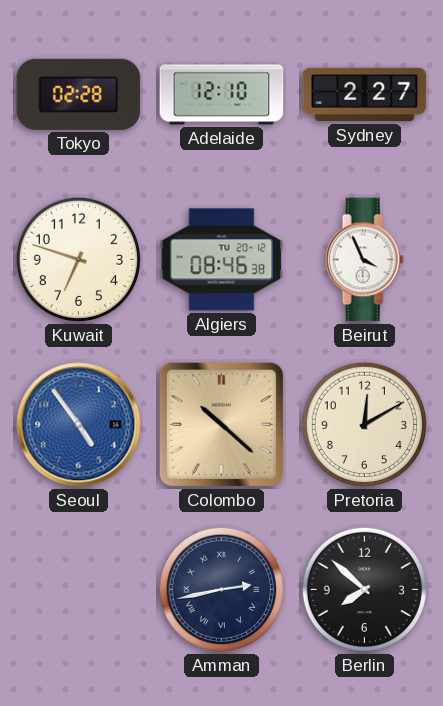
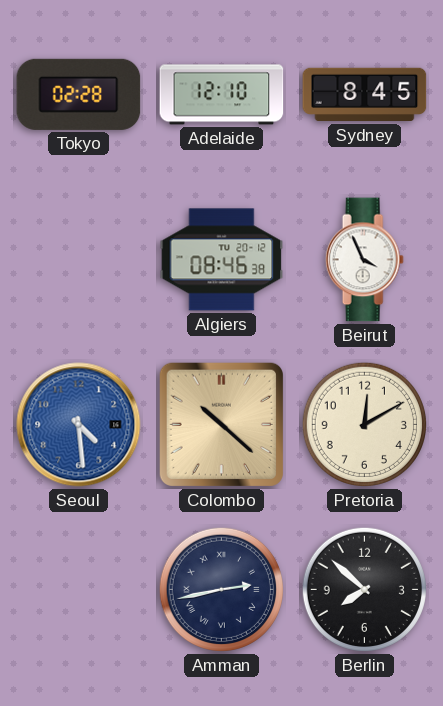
Sydney: 2:27 -> 8:45 (365, 95)
Kuwait: 6:48 -> none (78, 259)
Seoul: 4:54 -> 4:29 (79, 425)
